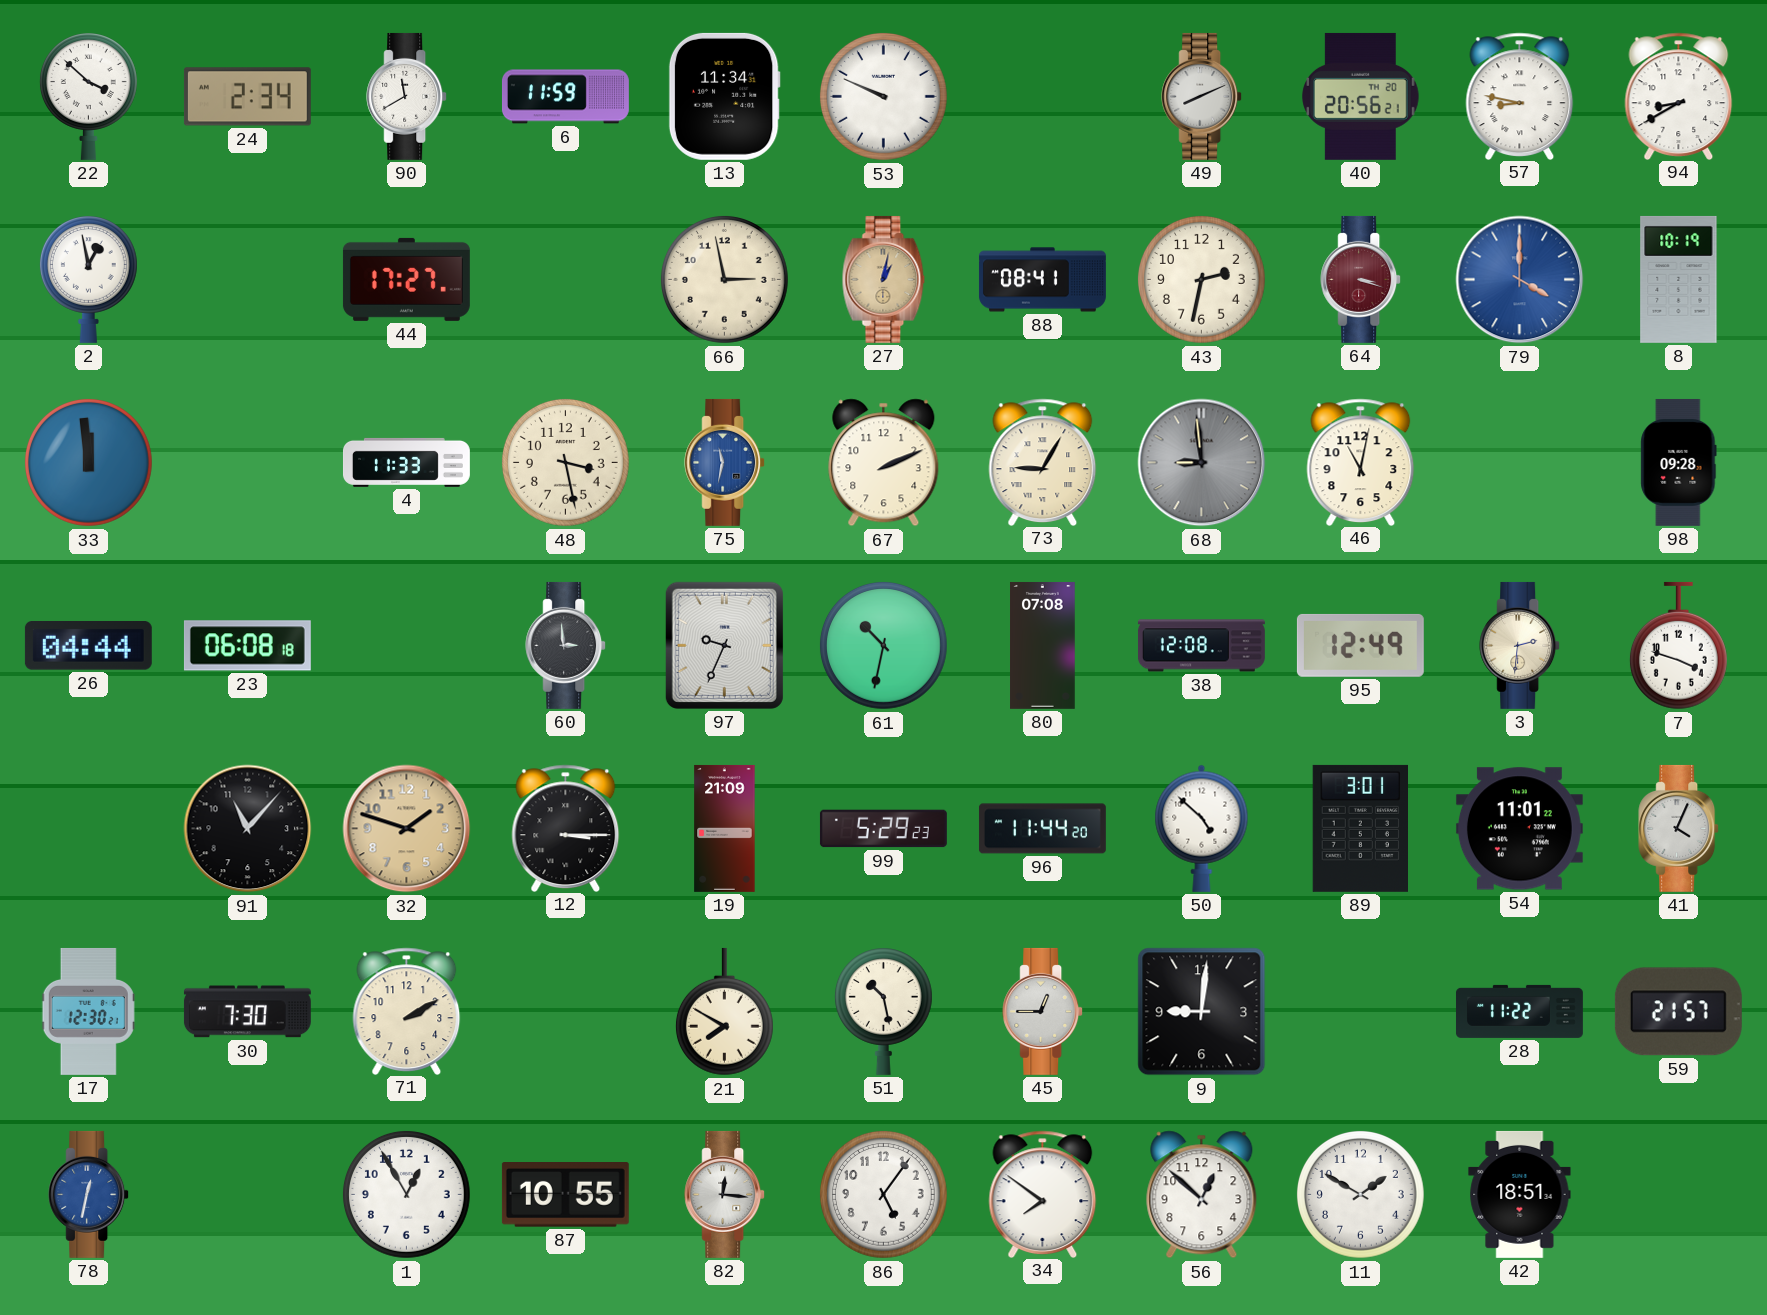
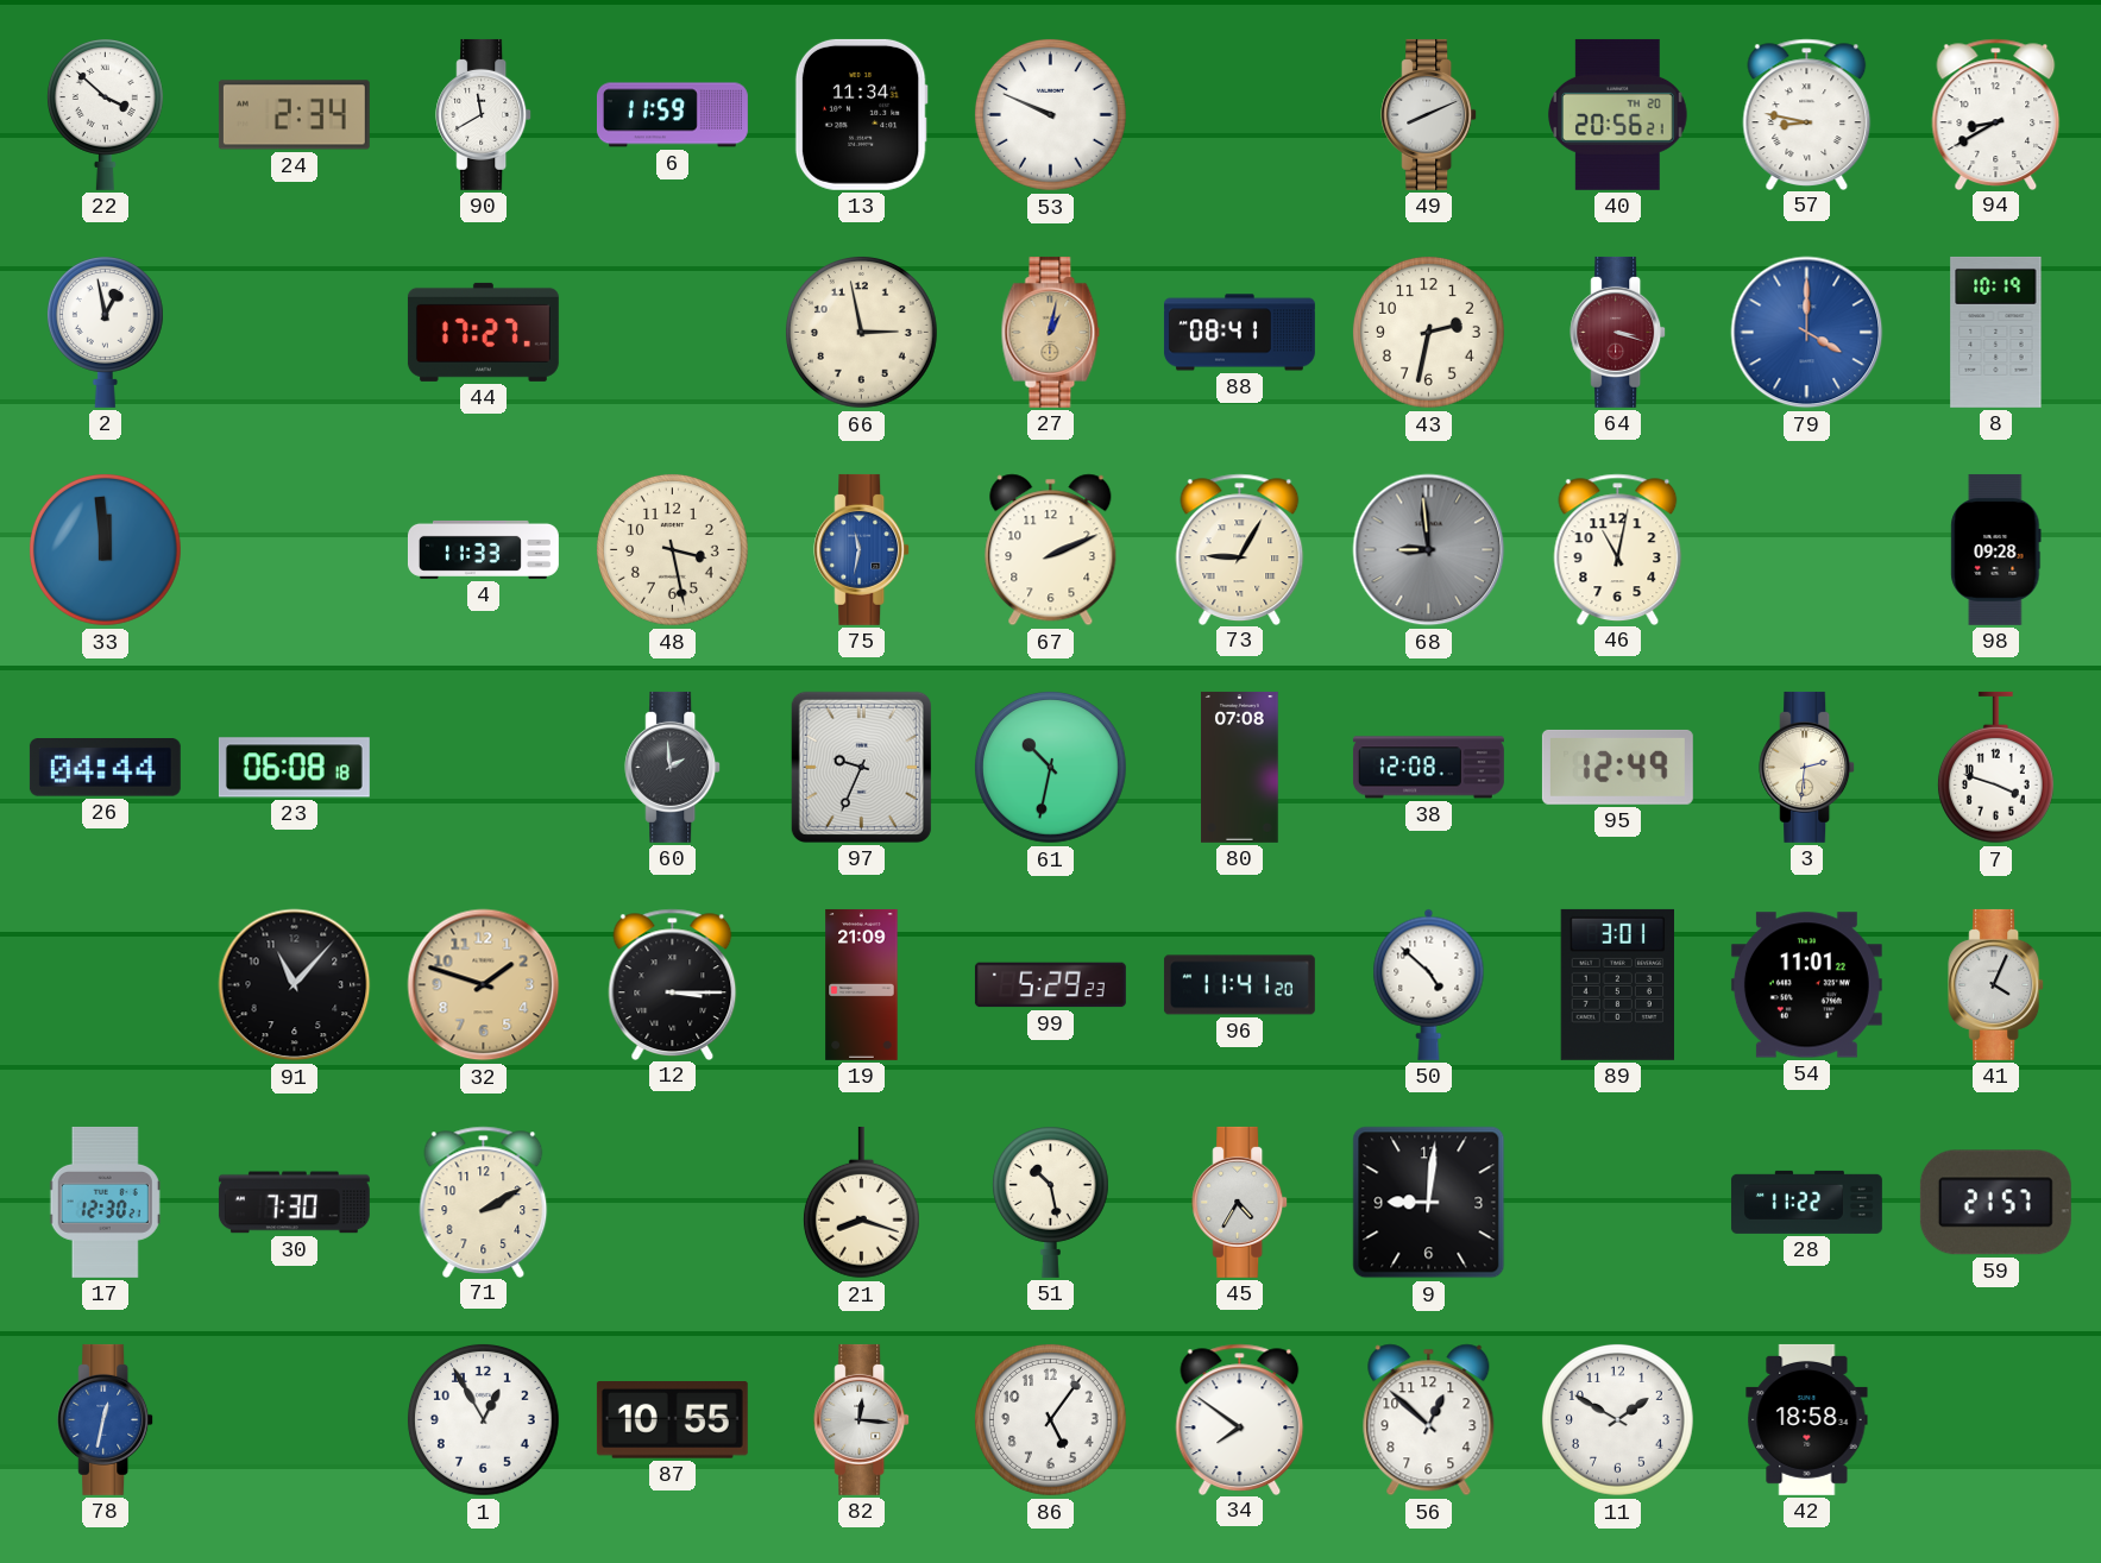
60: 2:59 -> 1:59 (673, 767)
96: 11:44 -> 11:41 (1239, 985)
21: 7:50 -> 8:18 (861, 1203)
45: 12:45 -> 4:35 (1240, 1202)
42: 18:51 -> 18:58 (1807, 1419)
